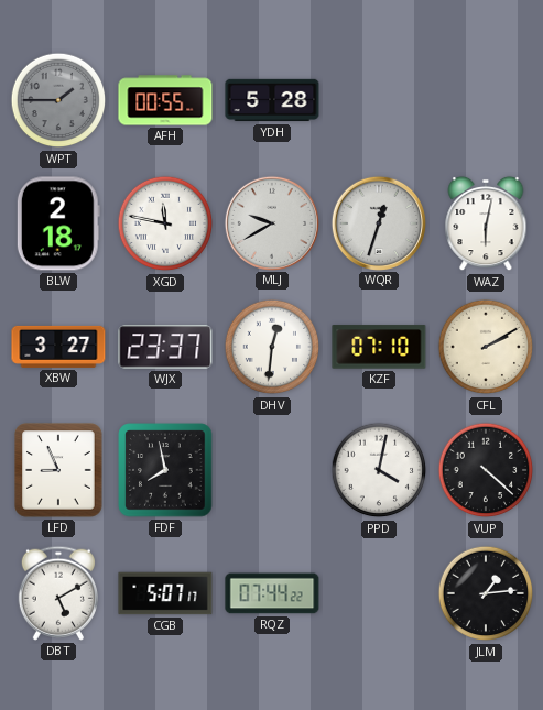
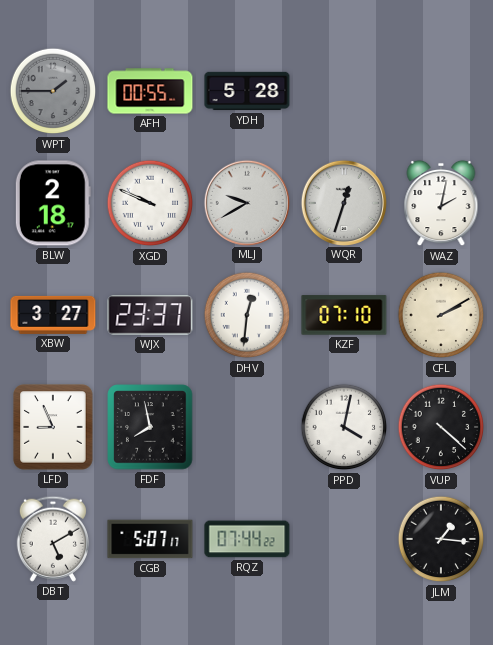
XGD: 11:47 -> 9:49 (150, 203)
WAZ: 6:02 -> 2:02 (441, 203)
JLM: 1:14 -> 1:16 (441, 539)
